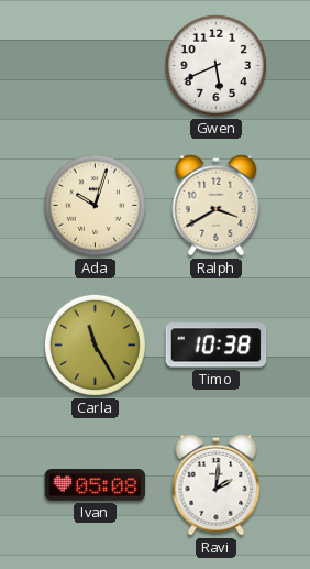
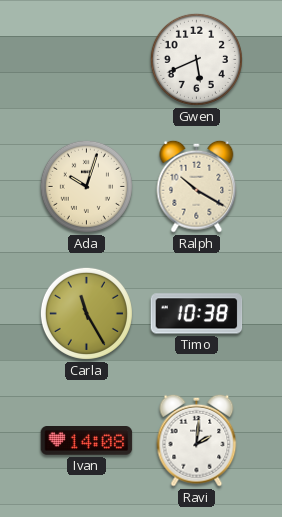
Ralph: 3:40 -> 10:20 (197, 186)
Ivan: 05:08 -> 14:08 (87, 441)
